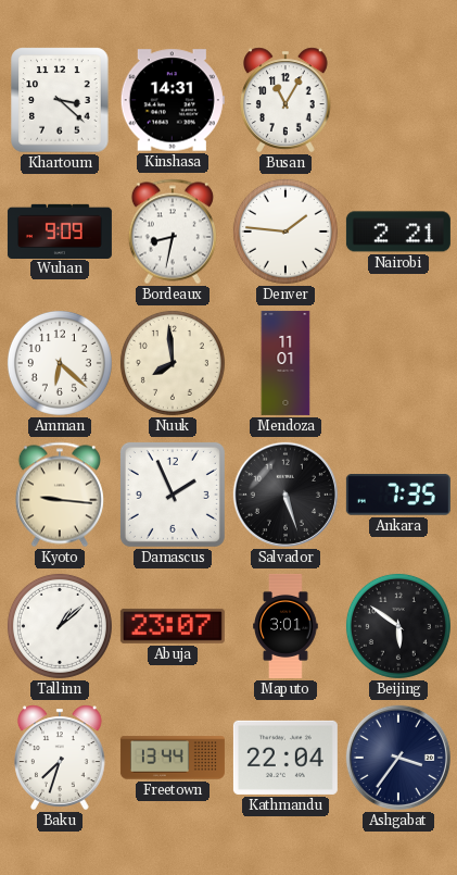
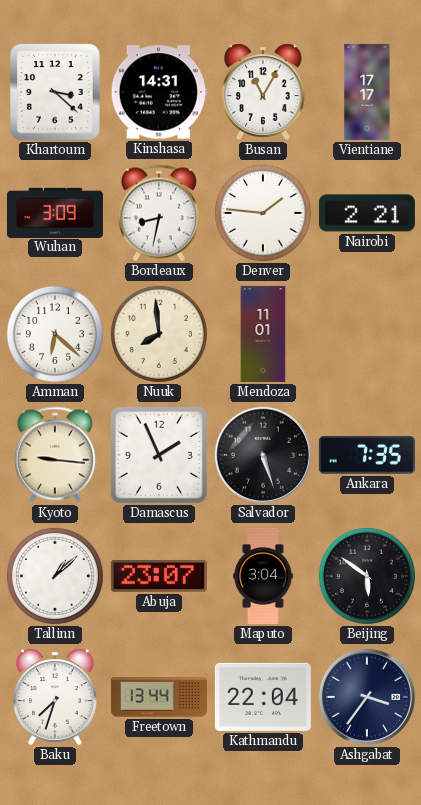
Vientiane: none -> 17:17 (367, 92)
Wuhan: 9:09 -> 3:09 (55, 212)
Maputo: 3:01 -> 3:04 (263, 576)
